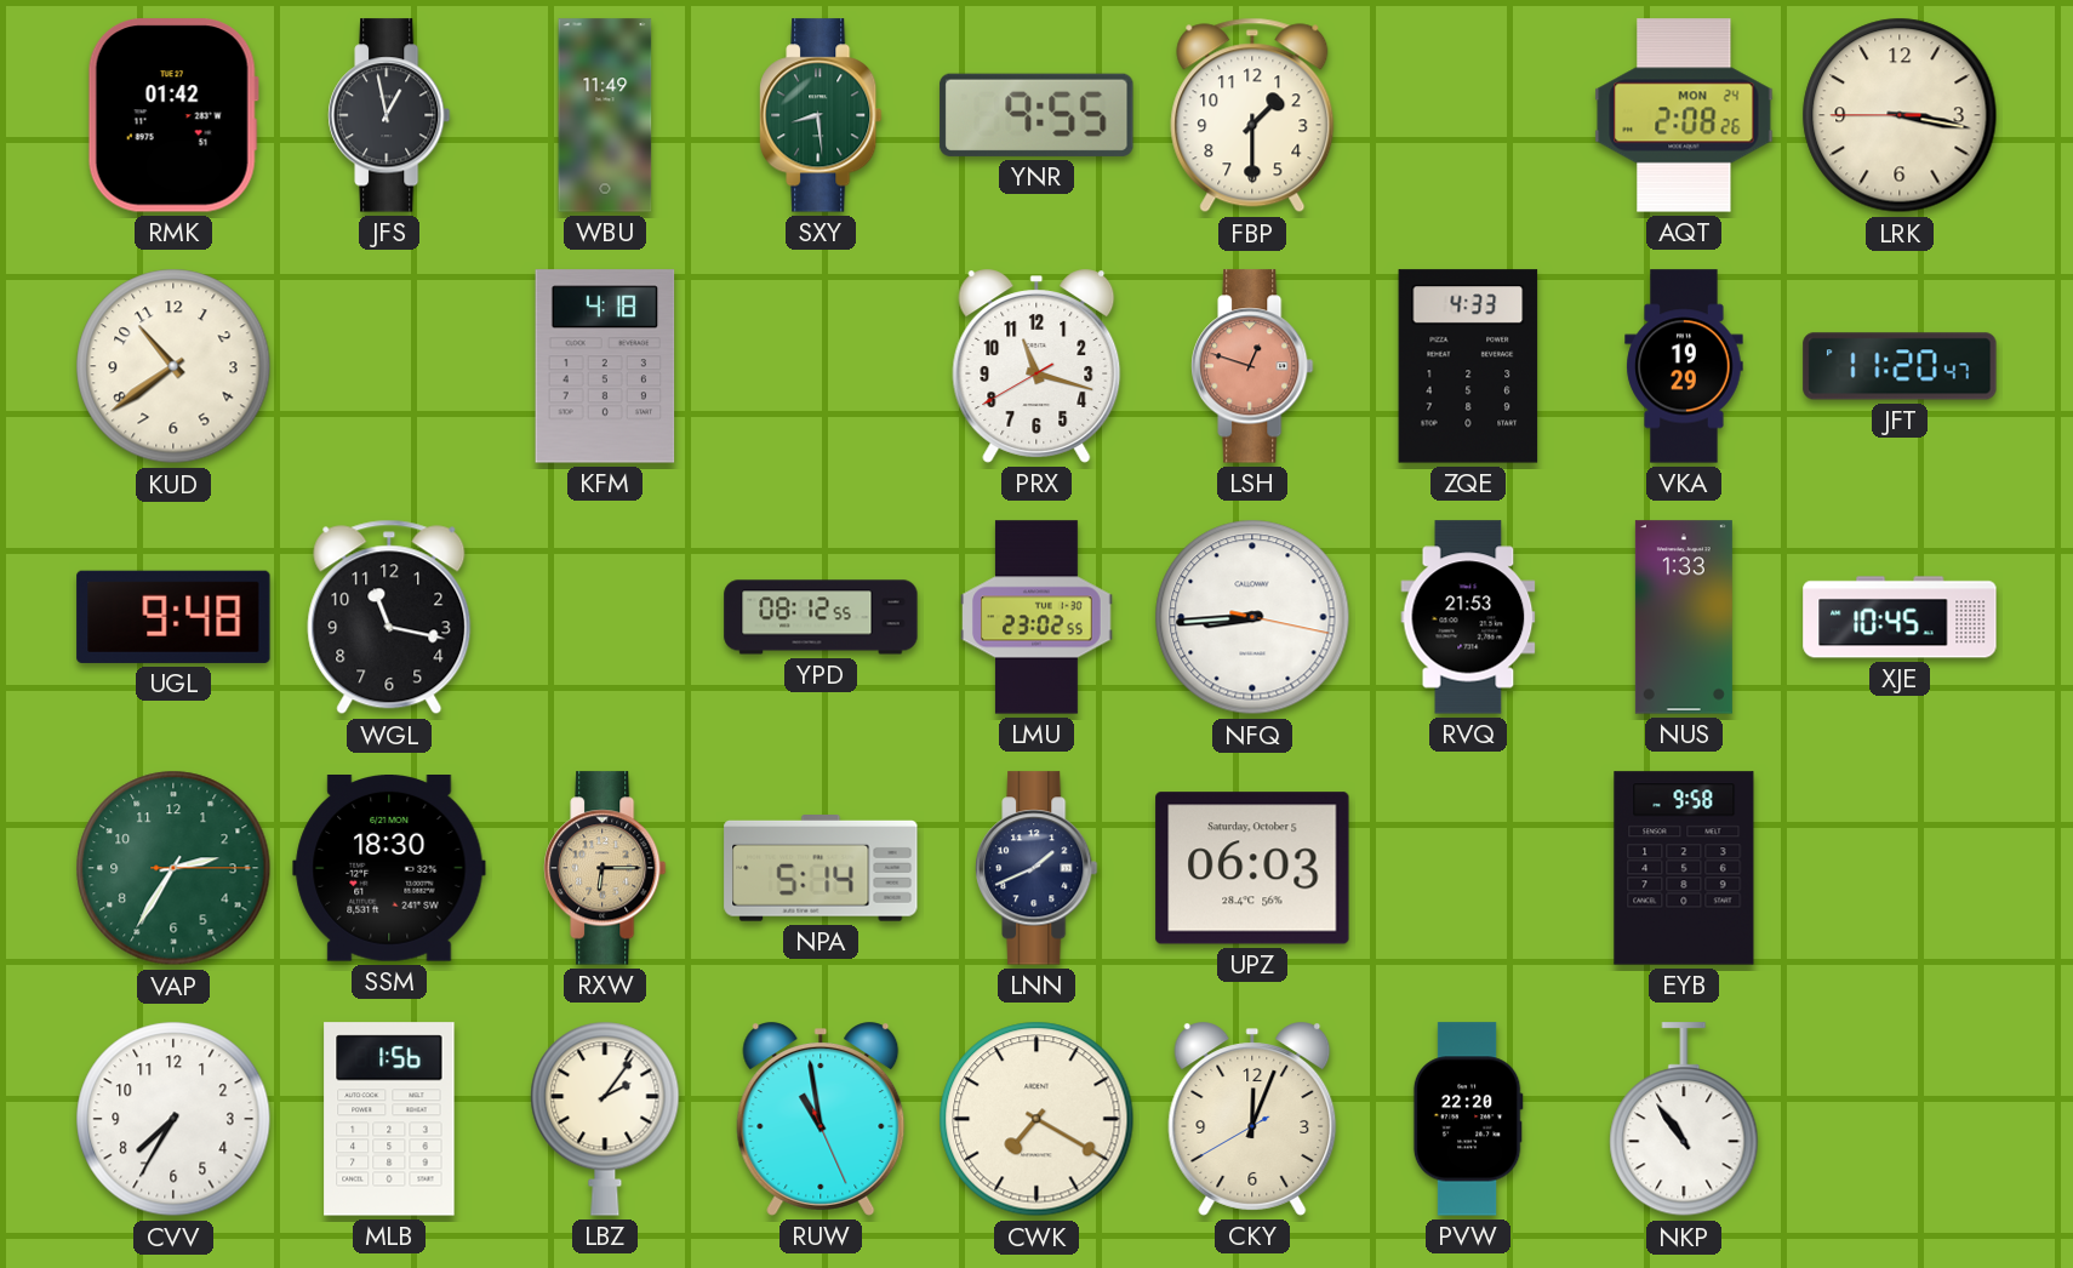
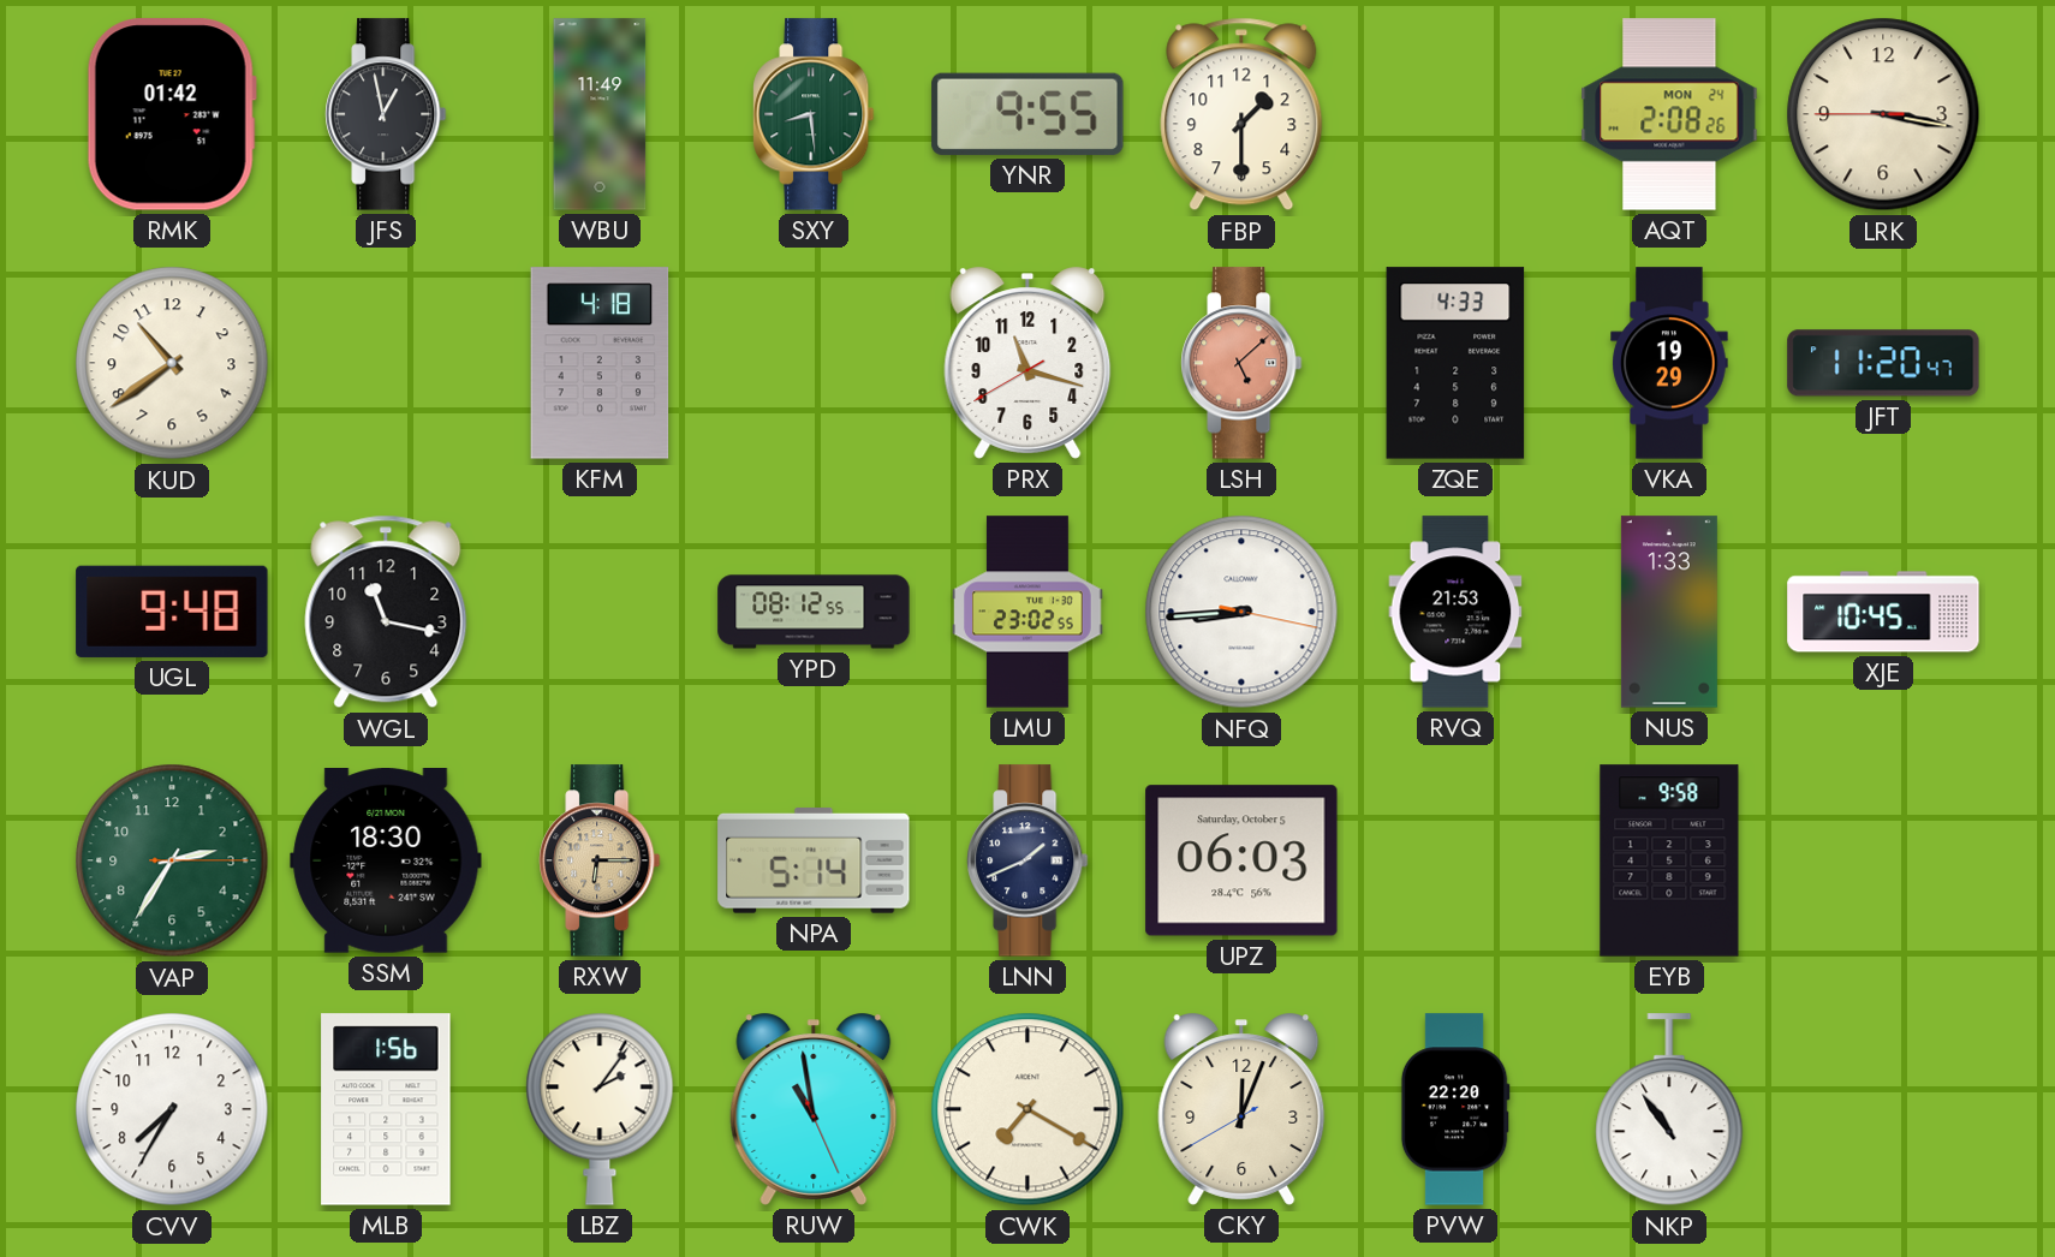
LSH: 12:48 -> 5:08 (1241, 363)
